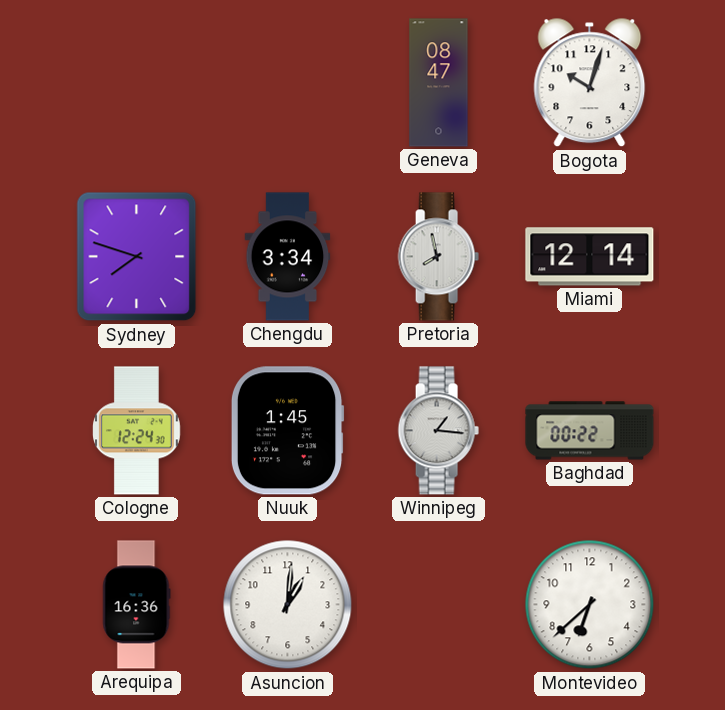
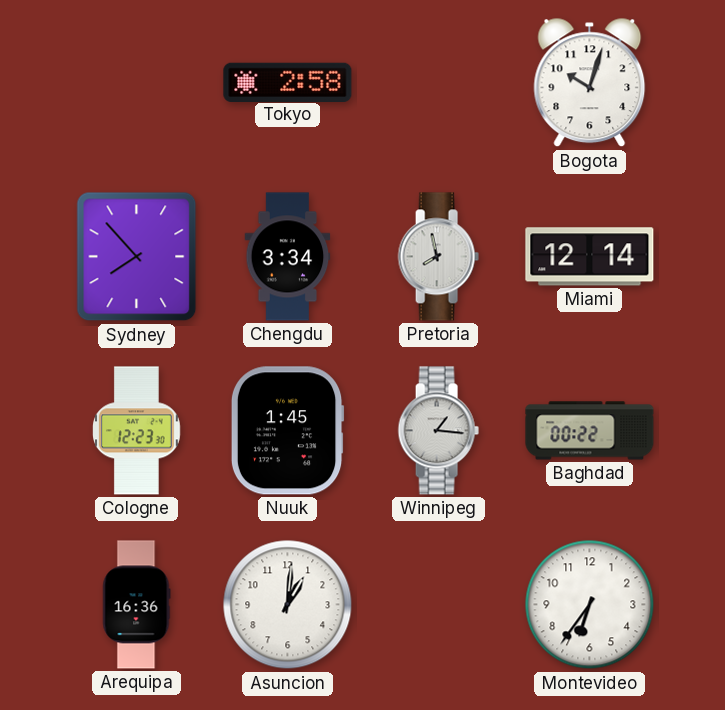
Tokyo: none -> 2:58 (288, 82)
Geneva: 08:47 -> none (439, 83)
Sydney: 7:48 -> 7:53 (137, 257)
Cologne: 12:24 -> 12:23 (137, 431)
Montevideo: 6:38 -> 6:36 (590, 605)
